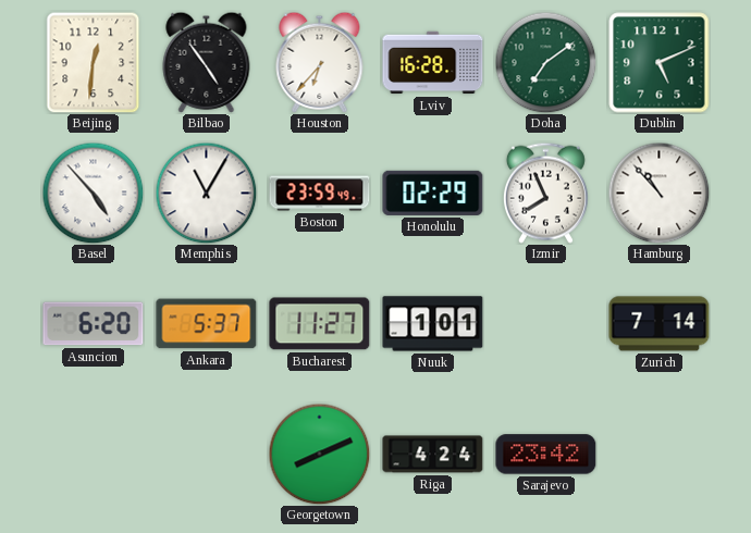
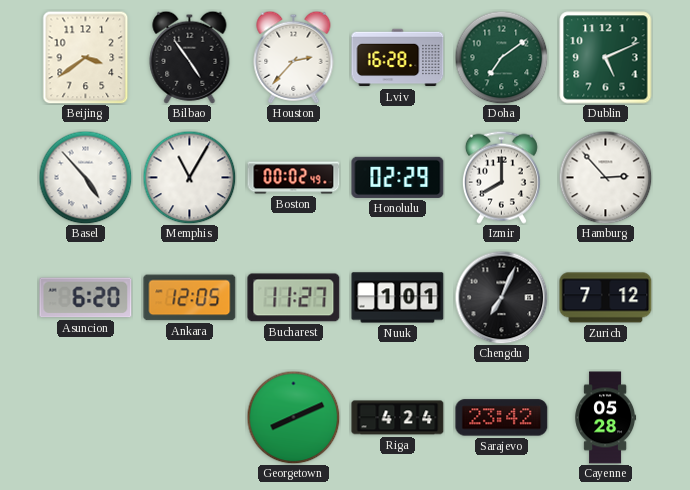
Beijing: 12:31 -> 3:39 (86, 57)
Houston: 6:37 -> 2:37 (294, 57)
Boston: 23:59 -> 00:02 (294, 178)
Izmir: 7:56 -> 8:00 (501, 177)
Hamburg: 10:53 -> 2:53 (605, 177)
Ankara: 5:37 -> 12:05 (190, 298)
Chengdu: none -> 7:04 (501, 297)
Zurich: 7:14 -> 7:12 (606, 298)
Cayenne: none -> 05:28 (606, 418)
